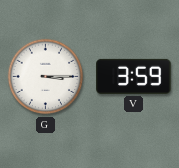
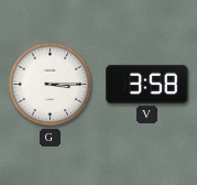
V: 3:59 -> 3:58 (147, 84)
